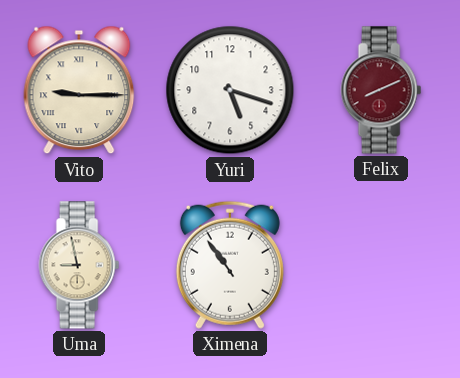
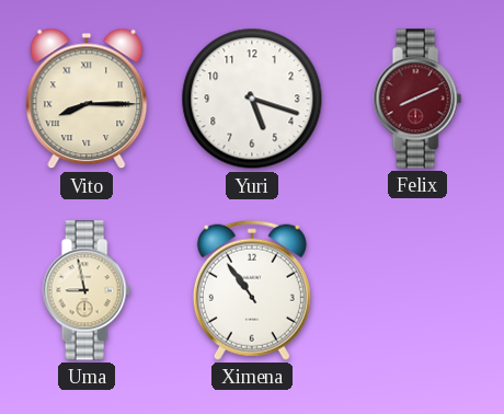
Vito: 9:15 -> 8:15 (87, 99)
